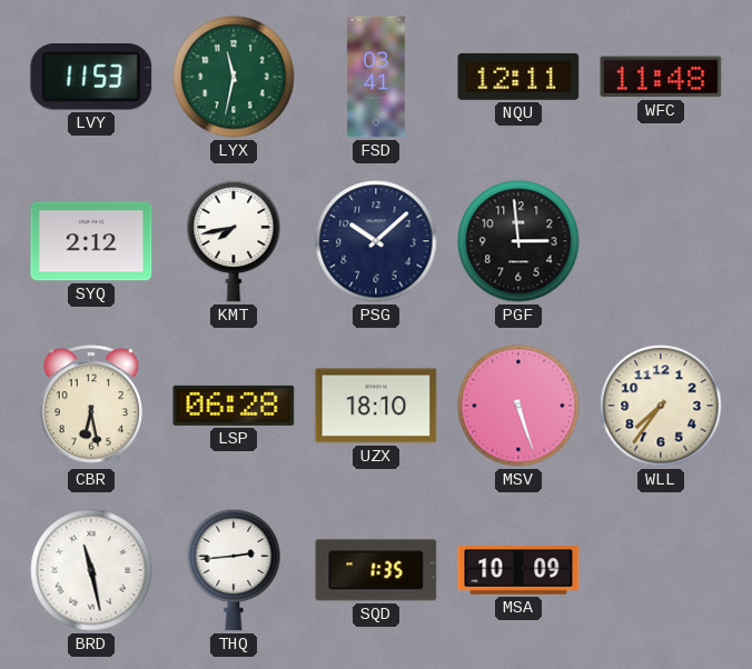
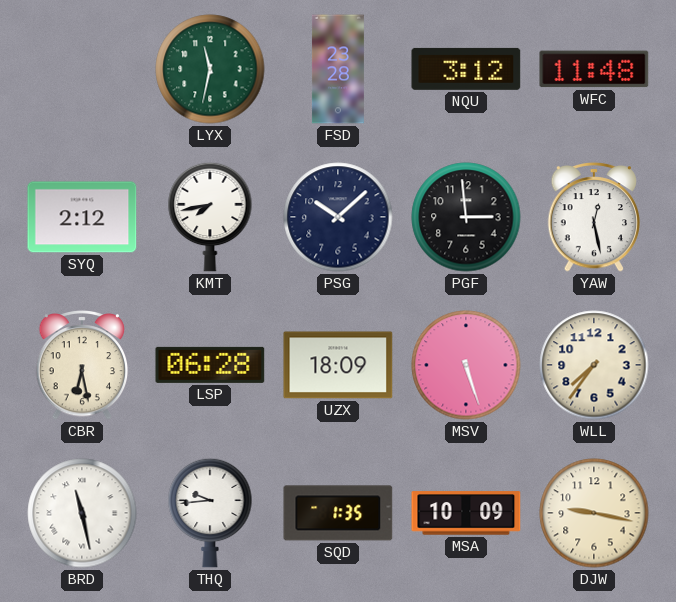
LVY: 11:53 -> none (91, 78)
FSD: 03:41 -> 23:28 (338, 69)
NQU: 12:11 -> 3:12 (466, 69)
YAW: none -> 12:28 (594, 217)
UZX: 18:10 -> 18:09 (338, 365)
THQ: 2:44 -> 9:44 (210, 513)
DJW: none -> 9:17 (594, 513)
